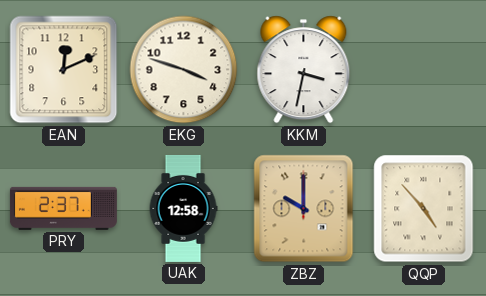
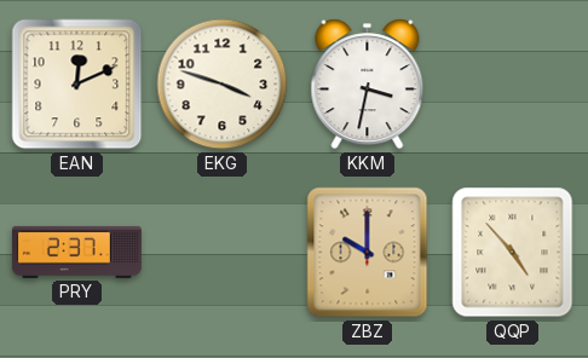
UAK: 12:58 -> none (183, 208)
